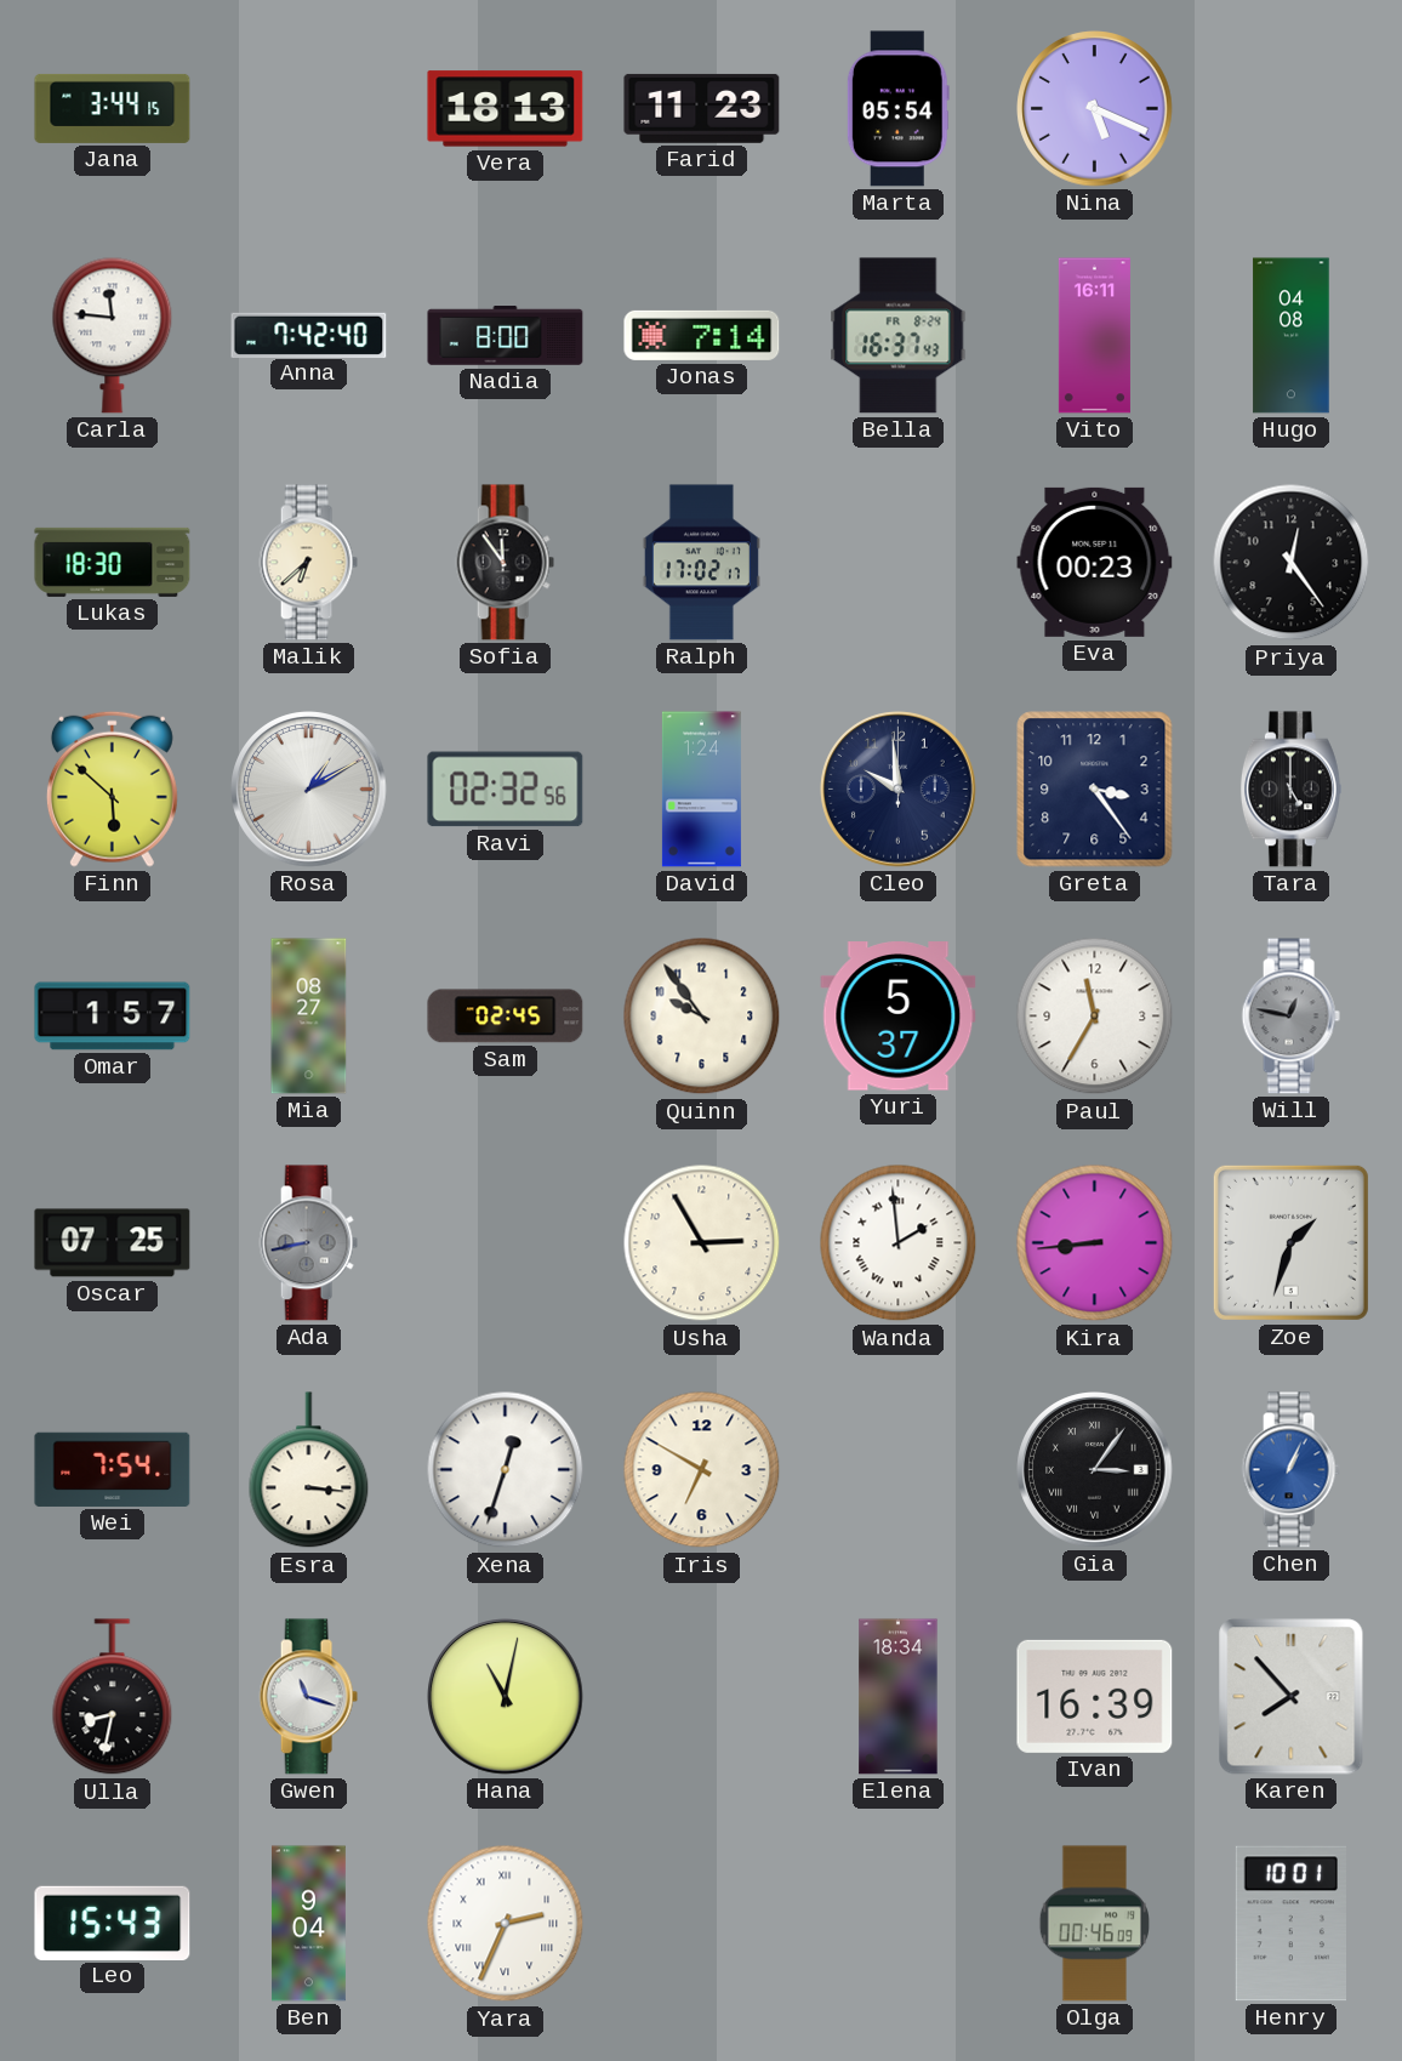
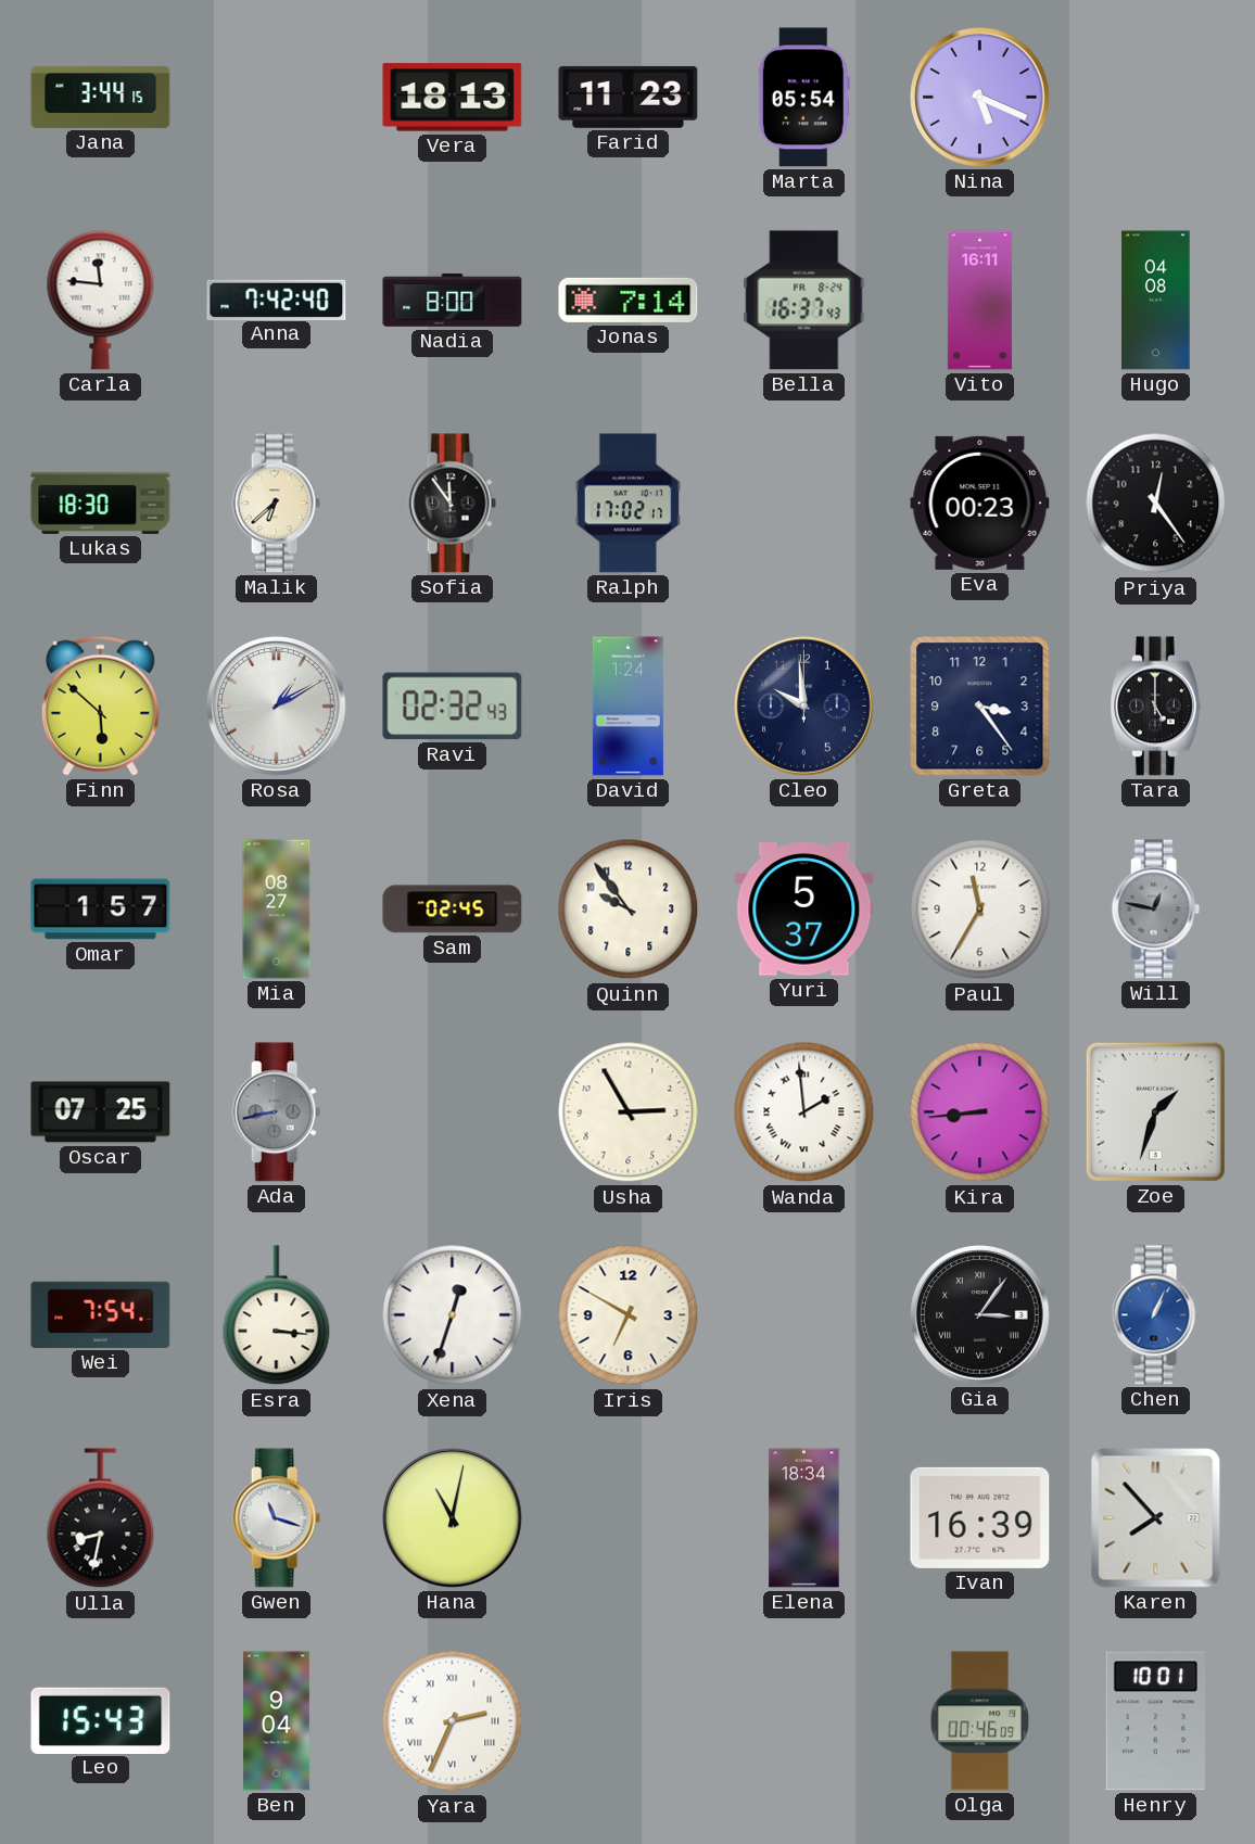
Ravi: 02:32:56 -> 02:32:43 (453, 707)
